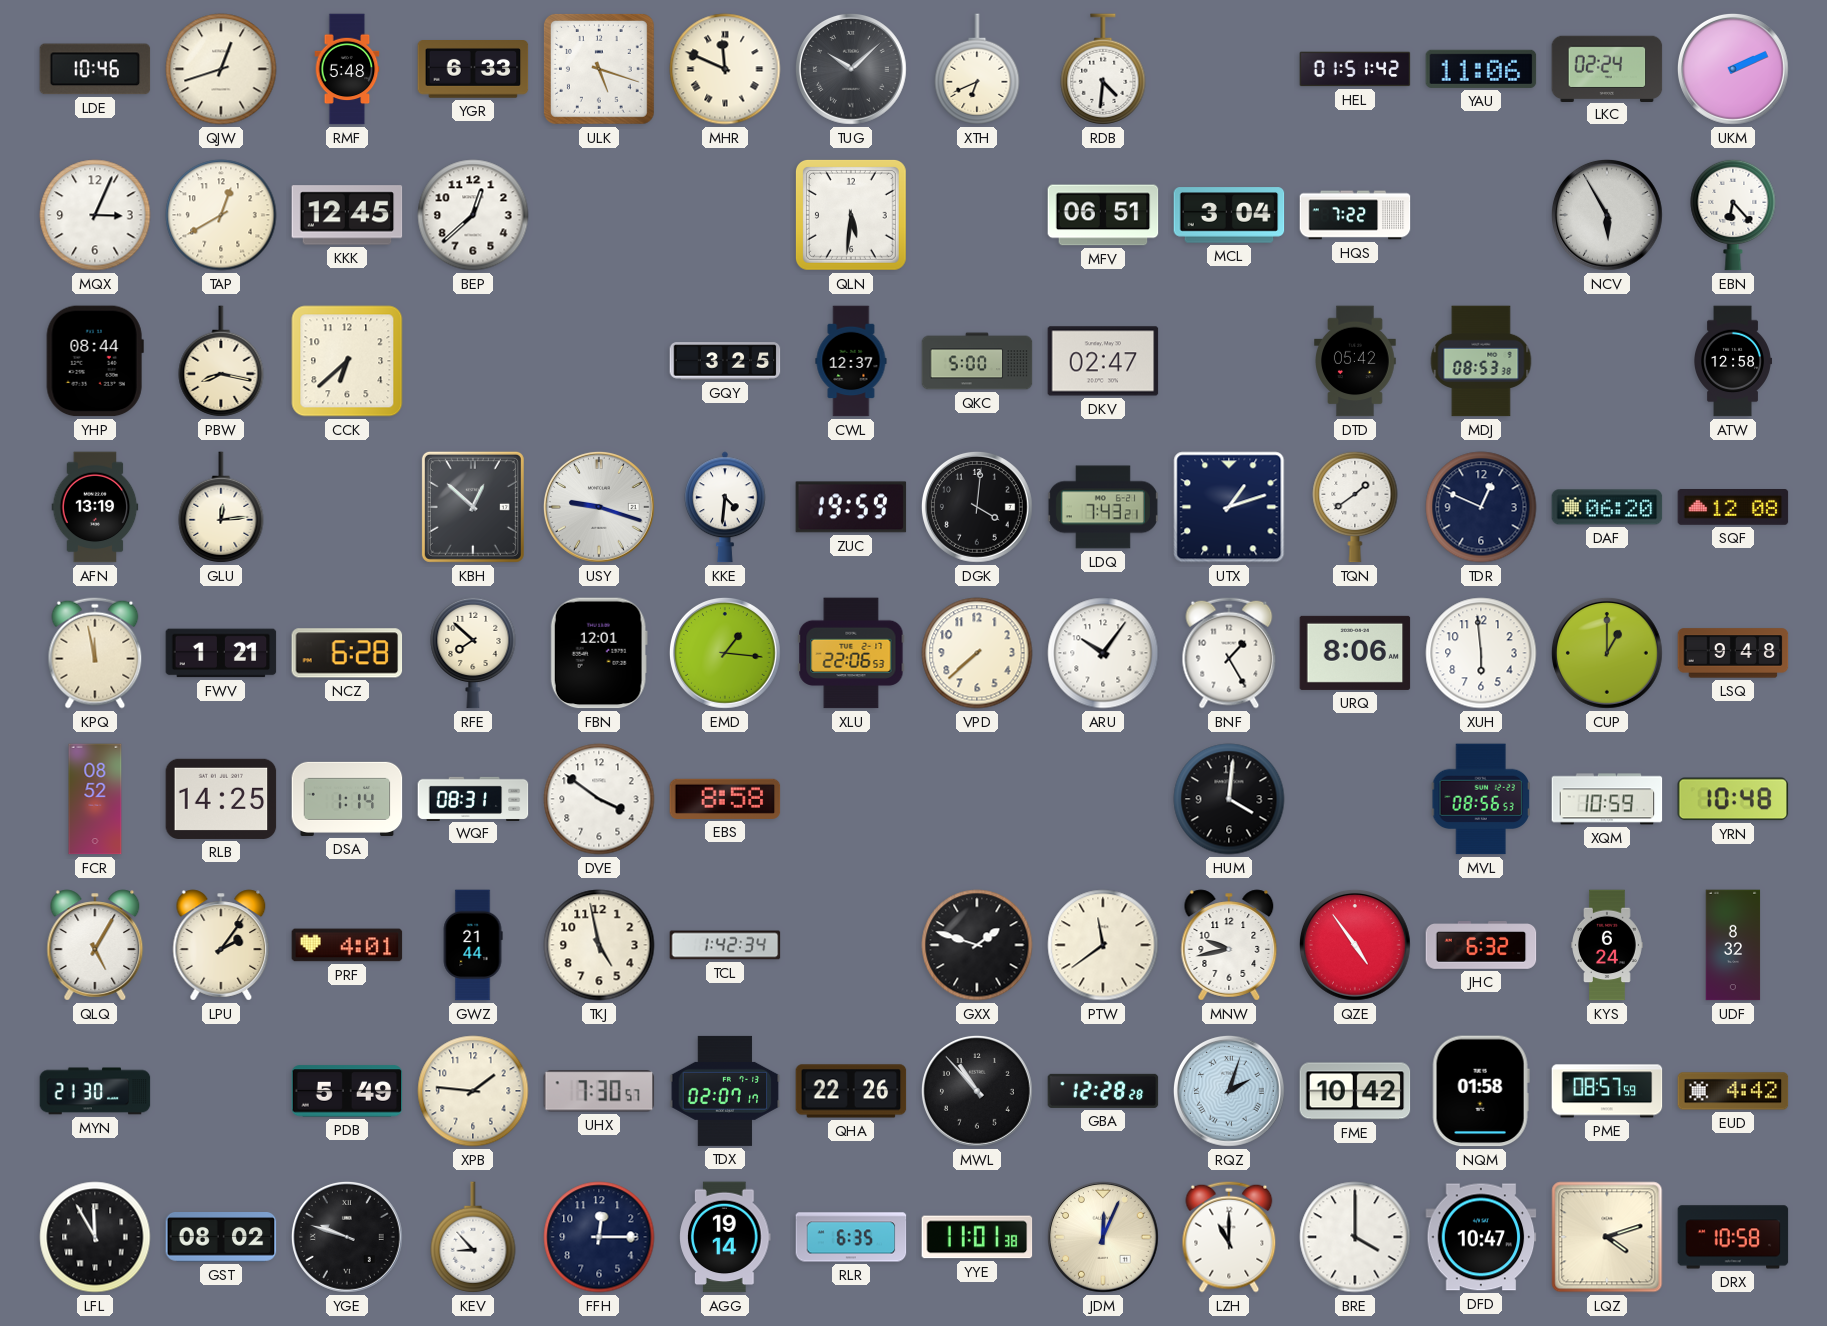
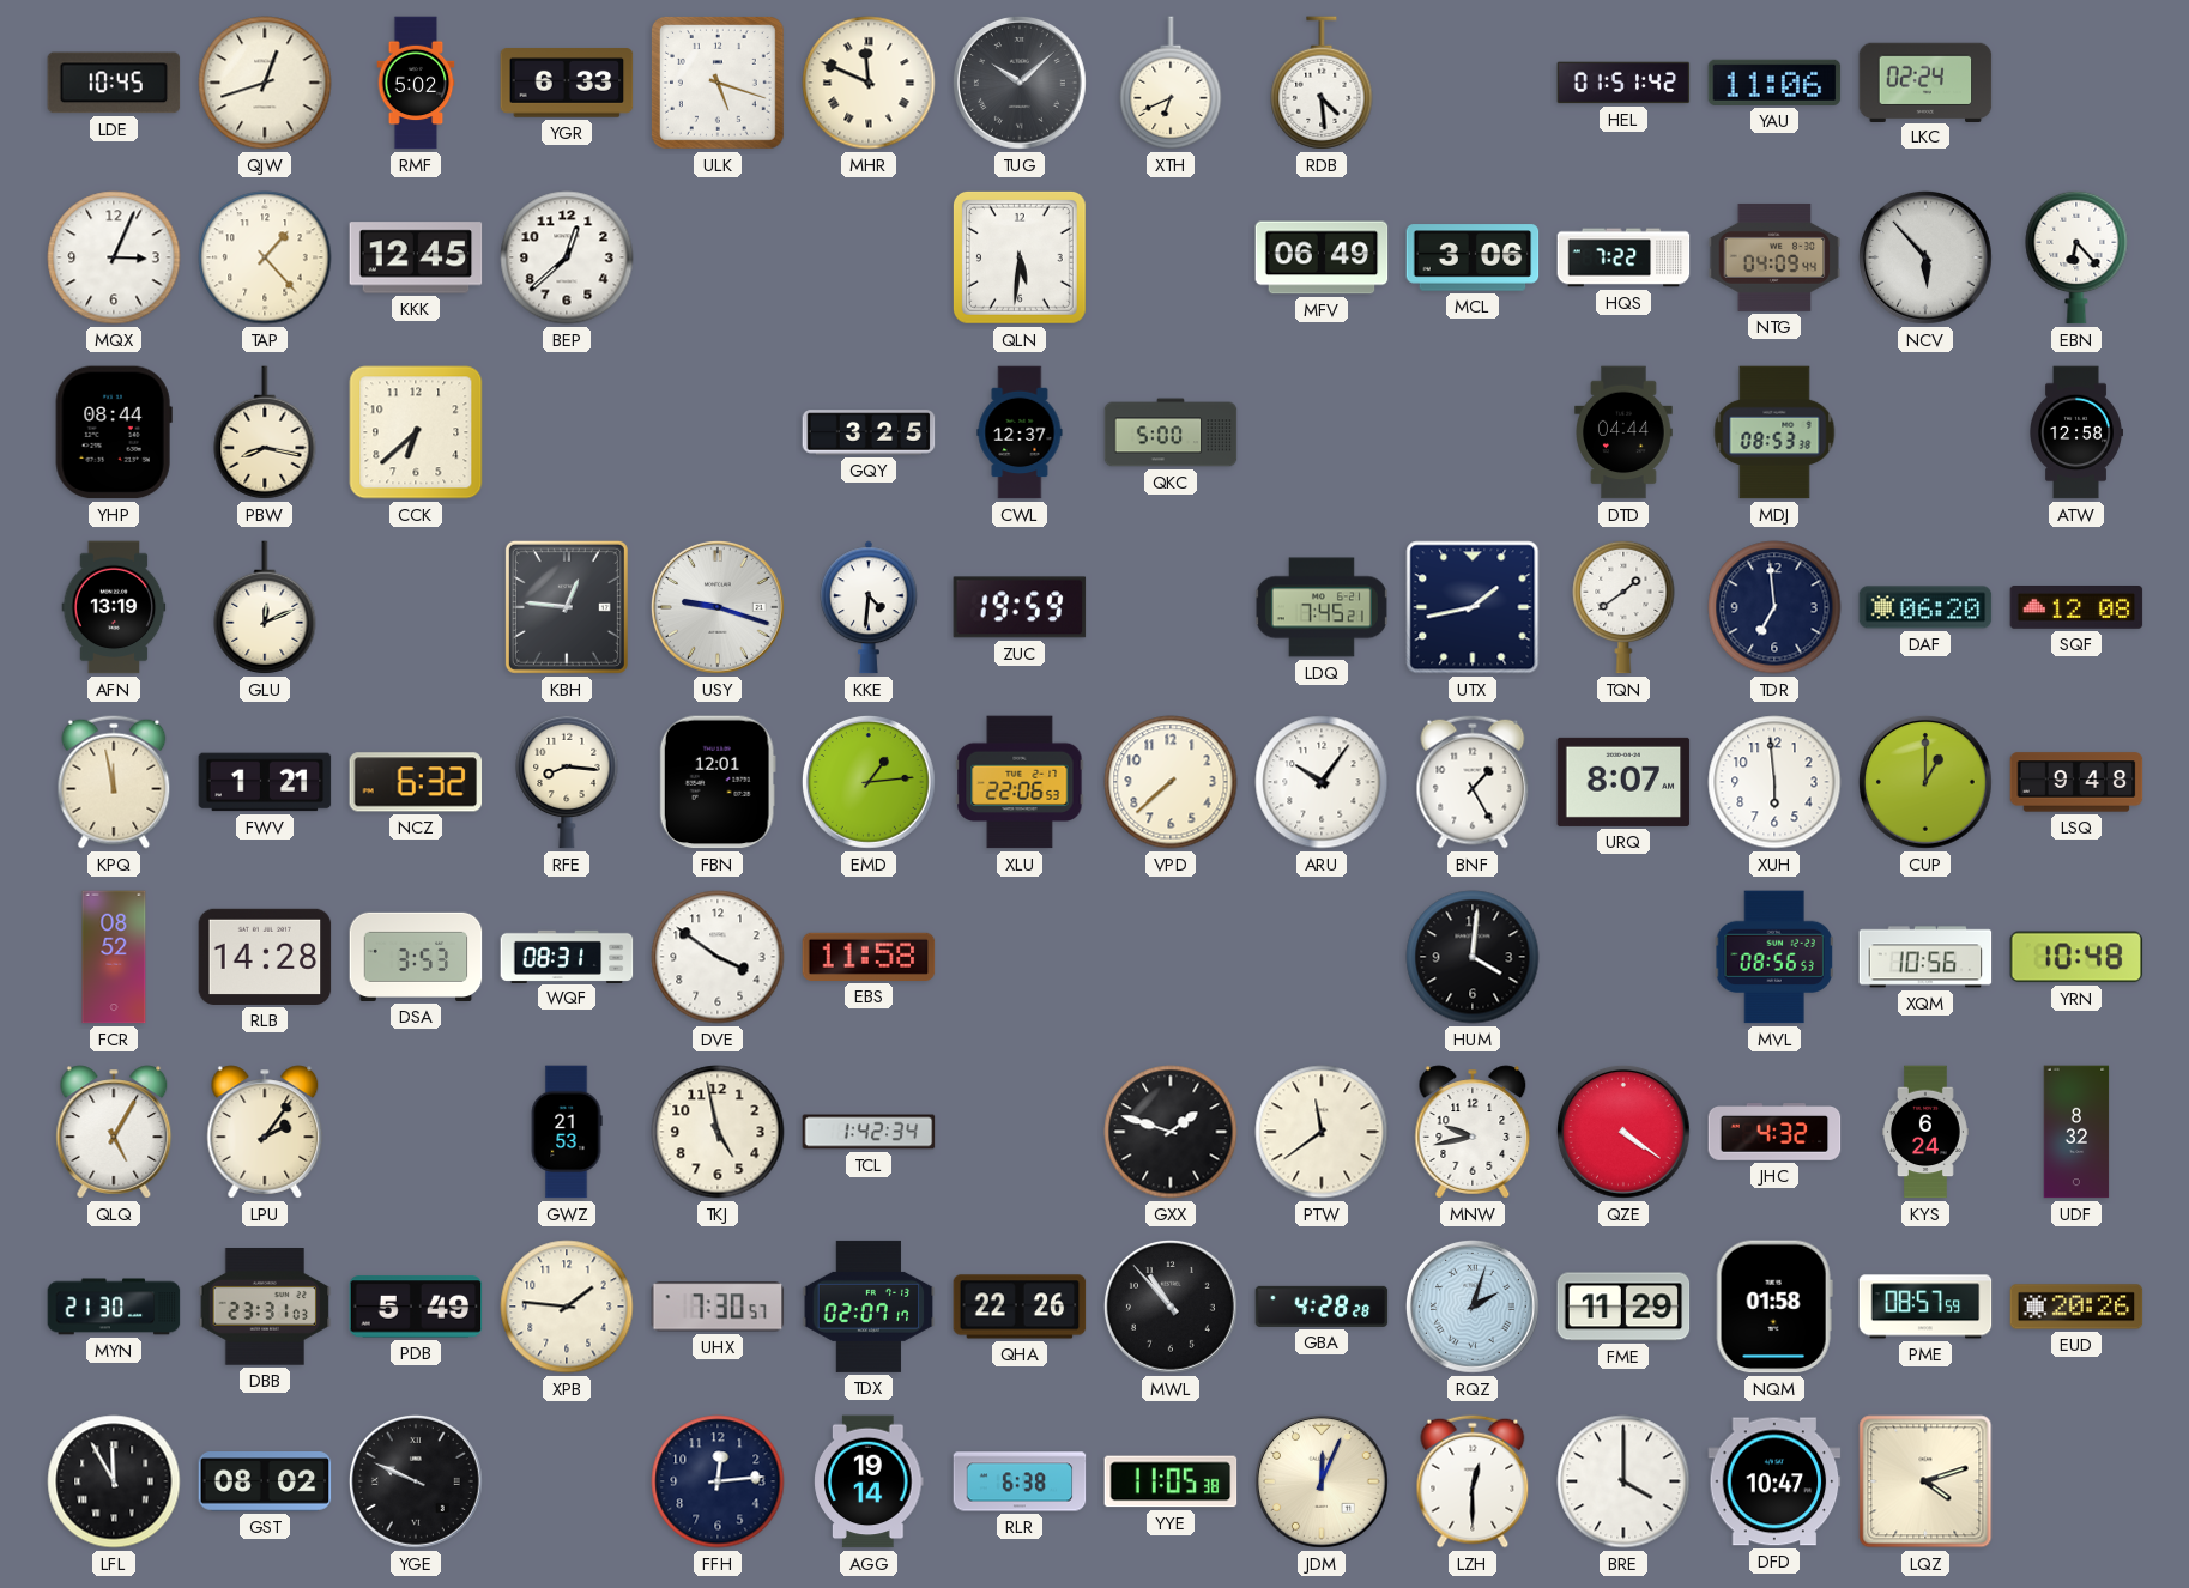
LDE: 10:46 -> 10:45 (114, 83)
RMF: 5:48 -> 5:02 (416, 83)
RDB: 4:31 -> 4:29 (1322, 83)
UKM: 2:11 -> none (1733, 69)
TAP: 12:40 -> 1:23 (265, 257)
MFV: 06:51 -> 06:49 (1322, 257)
MCL: 3:04 -> 3:06 (1473, 257)
NTG: none -> 04:09 (1774, 257)
NCV: 5:55 -> 5:53 (1925, 257)
DKV: 02:47 -> none (1103, 361)
DTD: 05:42 -> 04:44 (1623, 432)
GLU: 12:14 -> 12:11 (265, 607)
KBH: 12:52 -> 12:46 (567, 607)
DGK: 4:01 -> none (977, 507)
LDQ: 7:43 -> 7:45 (1322, 607)
UTX: 1:12 -> 1:43 (1473, 607)
TDR: 12:49 -> 6:59 (1774, 607)
NCZ: 6:28 -> 6:32 (416, 782)
RFE: 7:52 -> 8:16 (567, 782)
EMD: 1:16 -> 1:14 (869, 782)
URQ: 8:06 -> 8:07 (1623, 782)
RLB: 14:25 -> 14:28 (265, 957)
DSA: 1:14 -> 3:53 (416, 957)
EBS: 8:58 -> 11:58 (869, 957)
XQM: 10:59 -> 10:56 (1925, 957)
PRF: 4:01 -> none (347, 945)
GWZ: 21:44 -> 21:53 (567, 1132)
QZE: 4:54 -> 4:21 (1623, 1132)
JHC: 6:32 -> 4:32 (1774, 1132)
DBB: none -> 23:31 (265, 1307)
GBA: 12:28 -> 4:28 (1322, 1307)
FME: 10:42 -> 11:29 (1623, 1307)
EUD: 4:42 -> 20:26 (2076, 1307)
YGE: 9:48 -> 9:49 (416, 1481)
KEV: 8:53 -> none (473, 1237)
FFH: 12:15 -> 12:14 (718, 1481)
RLR: 6:35 -> 6:38 (1020, 1481)
YYE: 11:01 -> 11:05 (1171, 1481)
LZH: 11:00 -> 12:30 (1473, 1481)
DRX: 10:58 -> none (1733, 1237)
